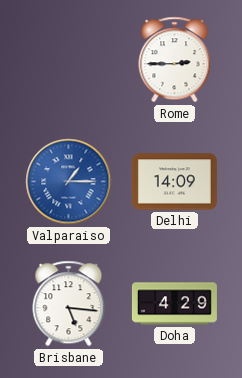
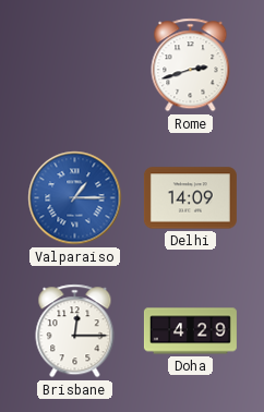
Rome: 2:45 -> 2:42 (191, 65)
Brisbane: 5:16 -> 12:15 (75, 331)
